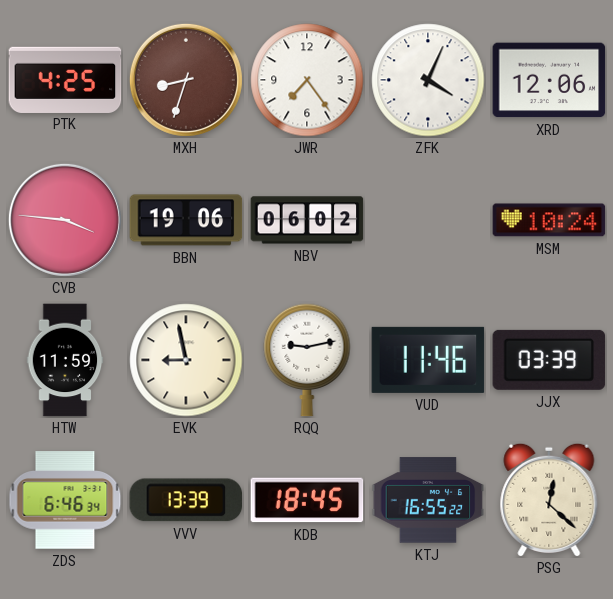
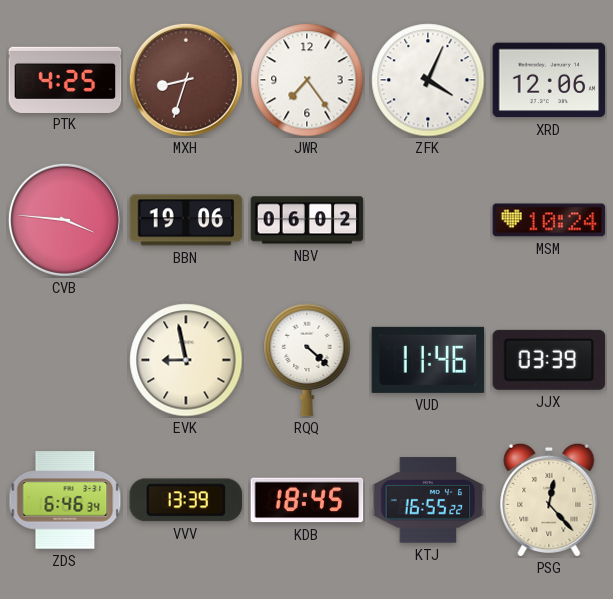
HTW: 11:59 -> none (65, 360)
RQQ: 9:13 -> 4:22 (307, 360)
PSG: 12:22 -> 12:23 (549, 499)
